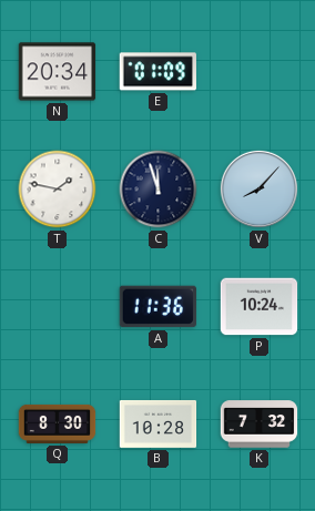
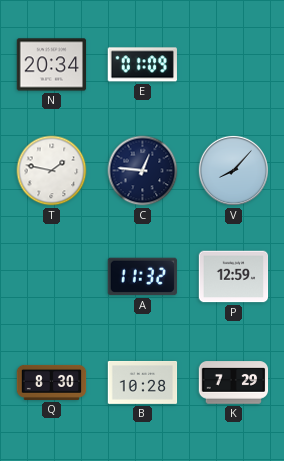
C: 11:57 -> 12:46 (143, 171)
A: 11:36 -> 11:32 (142, 277)
P: 10:24 -> 12:59 (234, 277)
K: 7:32 -> 7:29 (234, 383)
